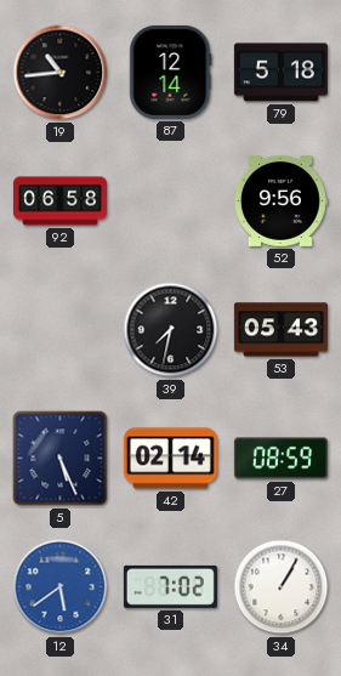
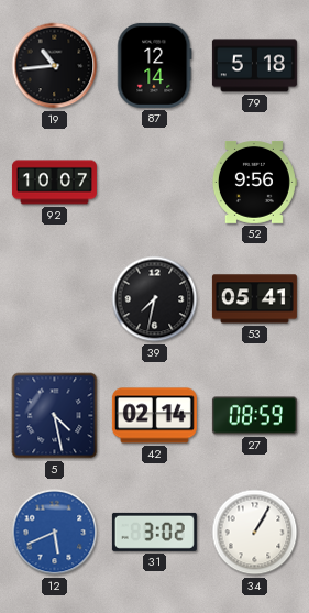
92: 06:58 -> 10:07 (54, 183)
53: 05:43 -> 05:41 (254, 299)
5: 5:26 -> 4:28 (55, 416)
12: 5:39 -> 5:41 (55, 533)
31: 7:02 -> 3:02 (154, 532)
